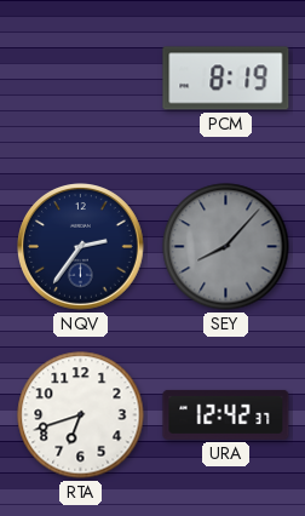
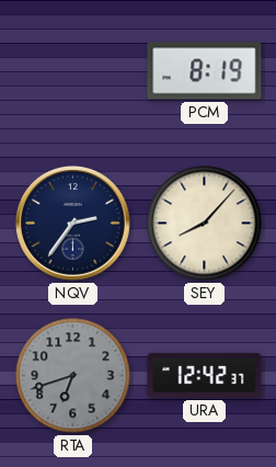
SEY dial: grey -> cream (205, 224)
RTA dial: white -> grey (73, 376)
